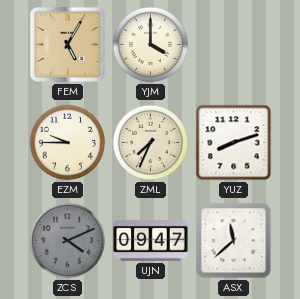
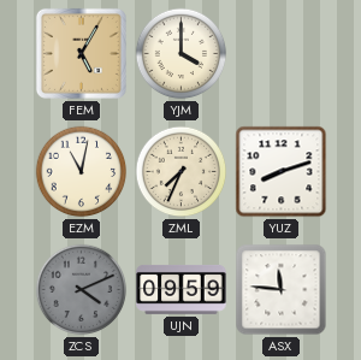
EZM: 9:45 -> 11:02 (82, 172)
UJN: 09:47 -> 09:59 (182, 289)
ASX: 11:38 -> 11:46 (282, 290)
